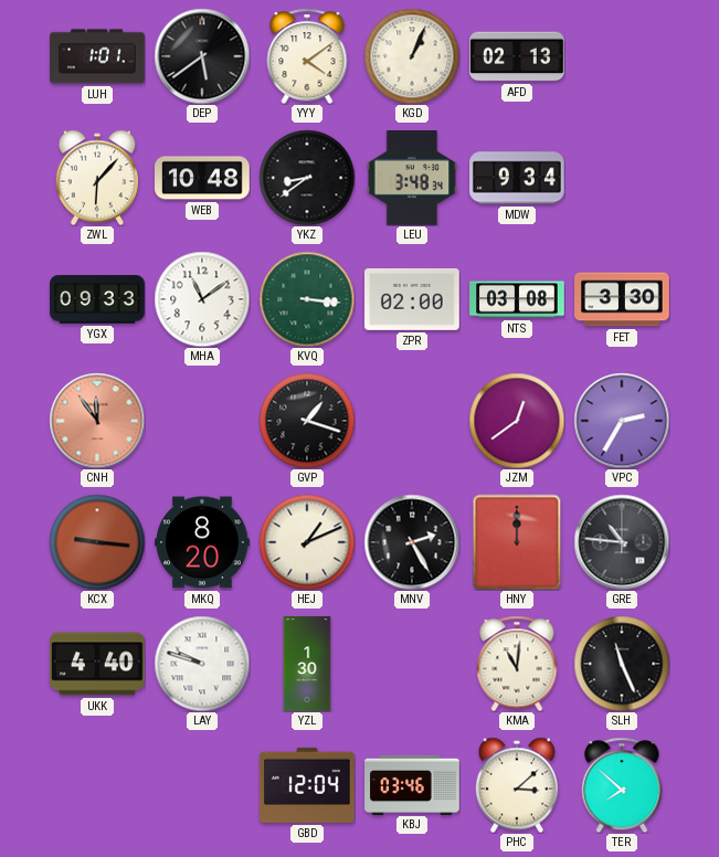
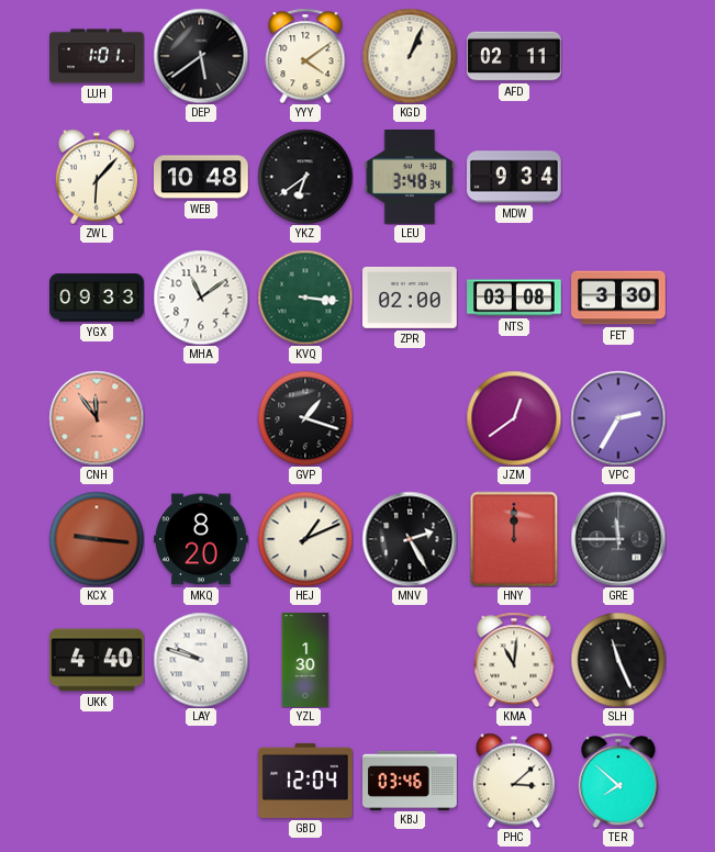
AFD: 02:13 -> 02:11 (514, 56)
YKZ: 8:39 -> 6:39 (305, 177)
GRE: 10:46 -> 11:45 (618, 539)
